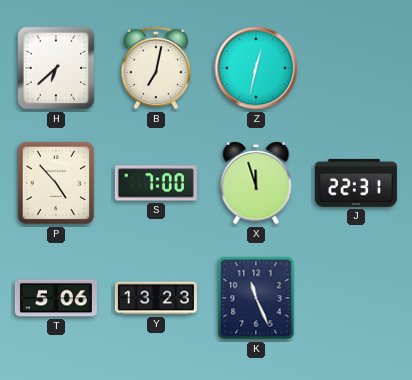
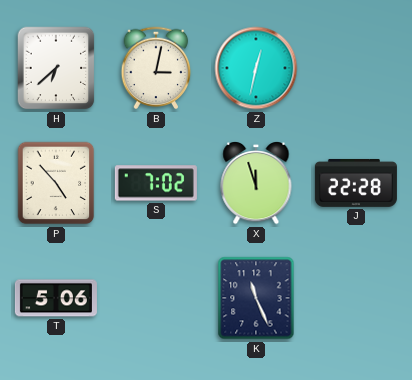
B: 7:02 -> 3:02 (156, 68)
S: 7:00 -> 7:02 (156, 183)
J: 22:31 -> 22:28 (356, 183)
Y: 13:23 -> none (156, 298)
